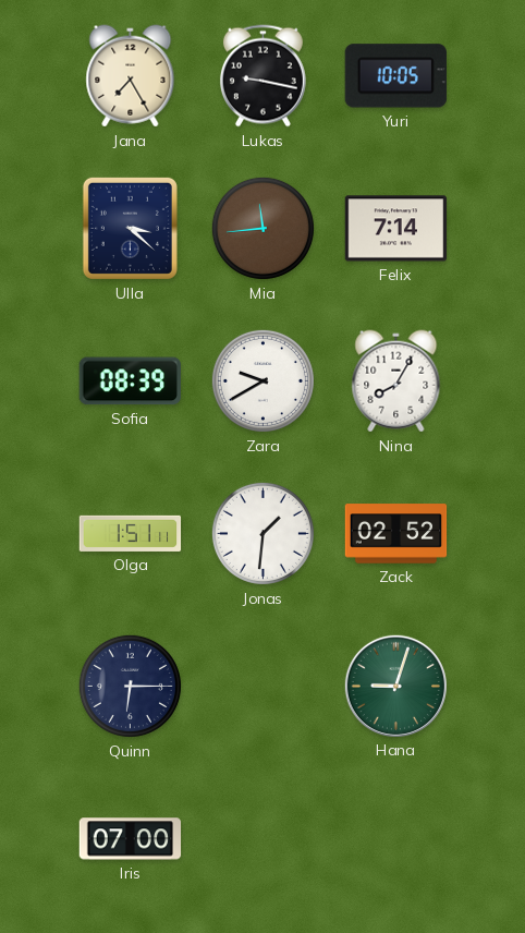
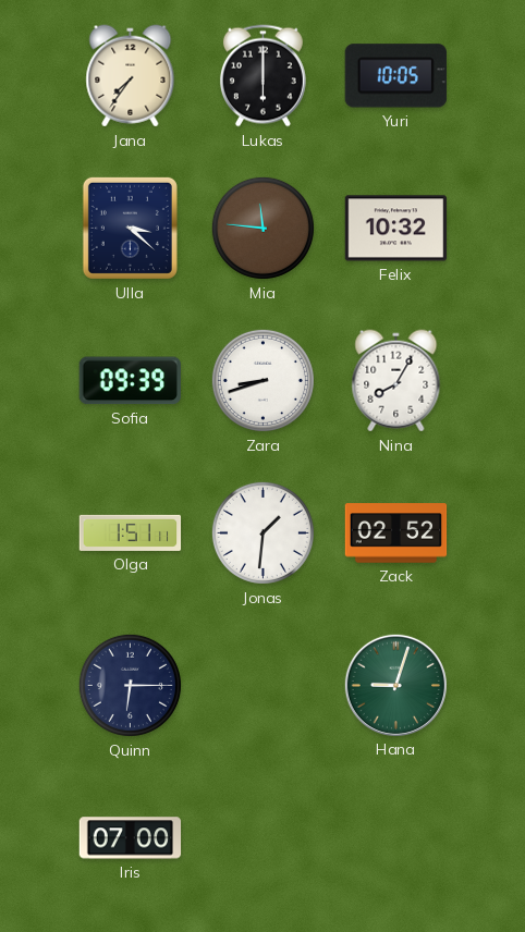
Jana: 7:25 -> 7:36 (131, 76)
Lukas: 9:17 -> 6:00 (262, 76)
Mia: 11:44 -> 11:46 (262, 228)
Felix: 7:14 -> 10:32 (396, 229)
Sofia: 08:39 -> 09:39 (130, 381)
Zara: 9:40 -> 8:42 (262, 380)
